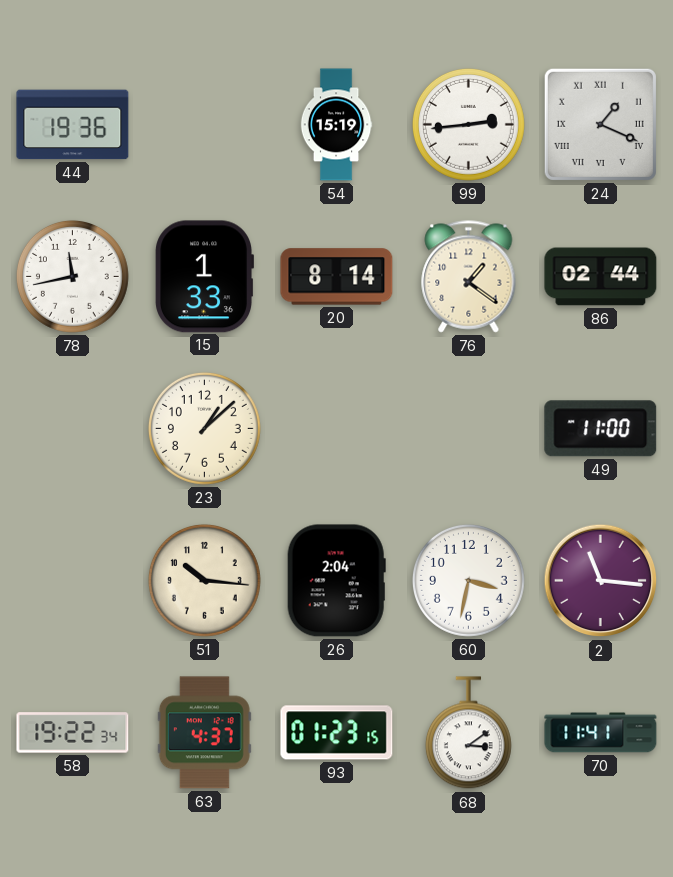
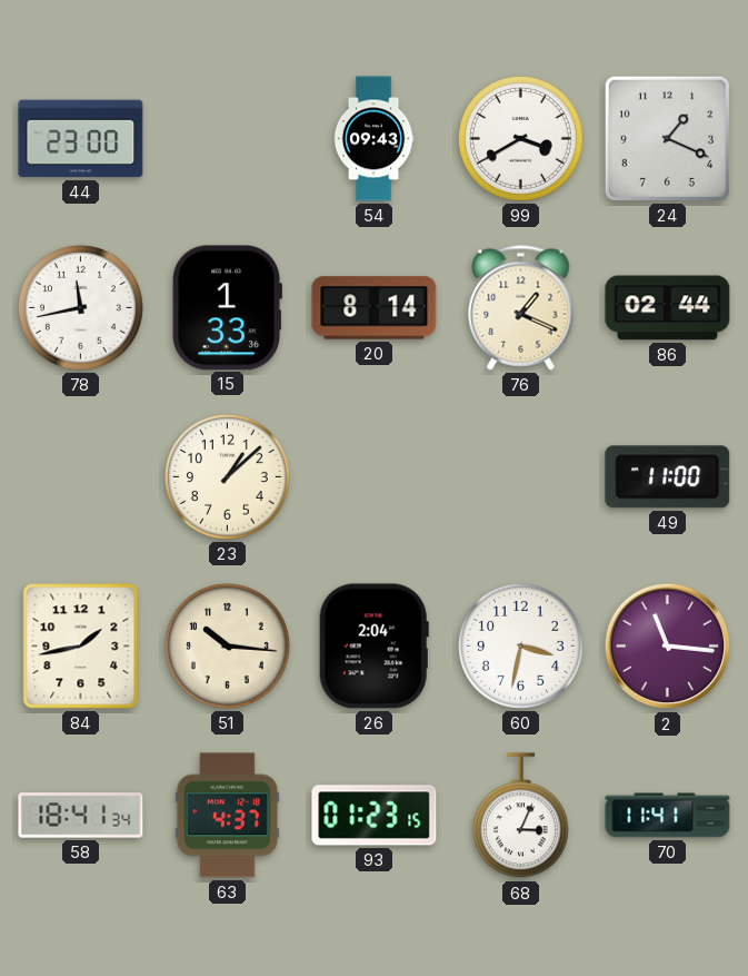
44: 19:36 -> 23:00 (81, 139)
54: 15:19 -> 09:43 (373, 139)
99: 2:44 -> 3:40 (520, 138)
24 numerals: Roman -> Arabic (667, 138)
76: 1:21 -> 1:19 (521, 308)
84: none -> 1:43 (81, 647)
58: 19:22 -> 18:41 (81, 816)
68: 3:09 -> 3:04 (520, 816)
